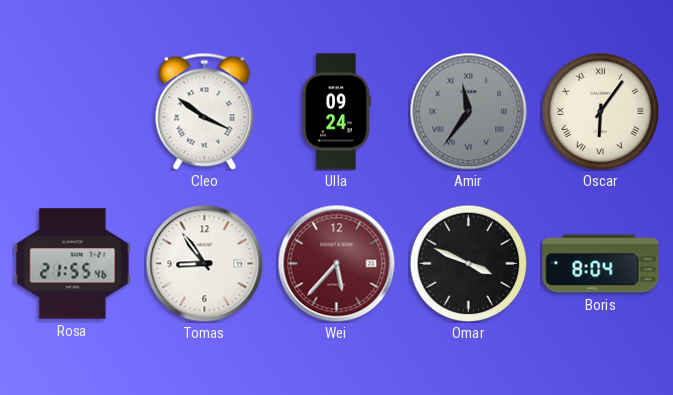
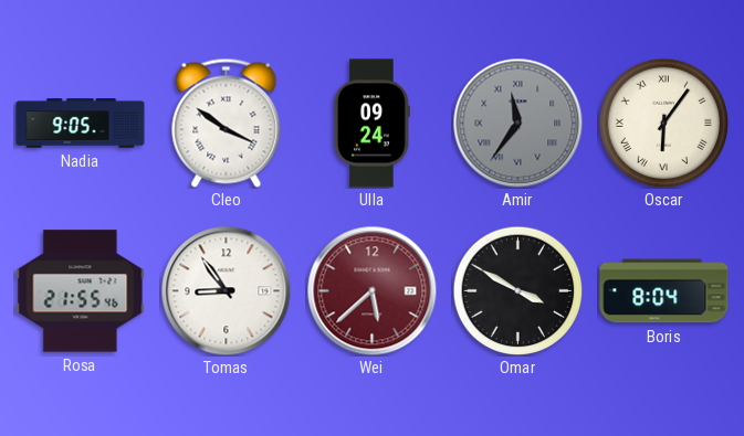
Nadia: none -> 9:05 (81, 124)
Wei: 5:37 -> 5:38 (371, 290)
Omar: 3:49 -> 3:50 (517, 290)
